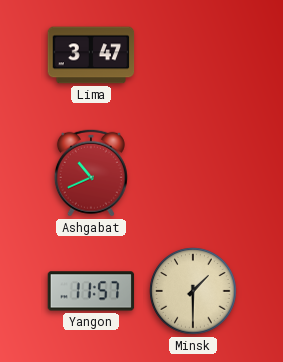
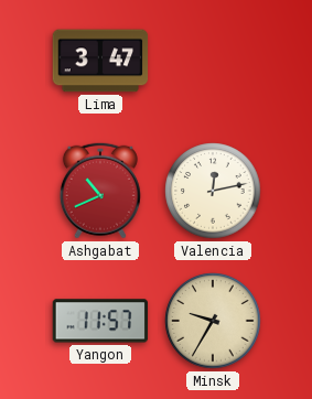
Valencia: none -> 12:13 (213, 191)
Minsk: 1:30 -> 9:35 (213, 321)
